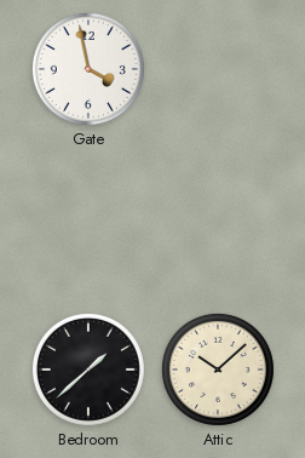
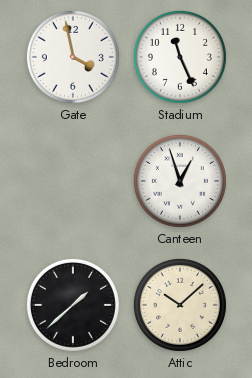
Stadium: none -> 11:26 (180, 57)
Canteen: none -> 12:57 (180, 181)
